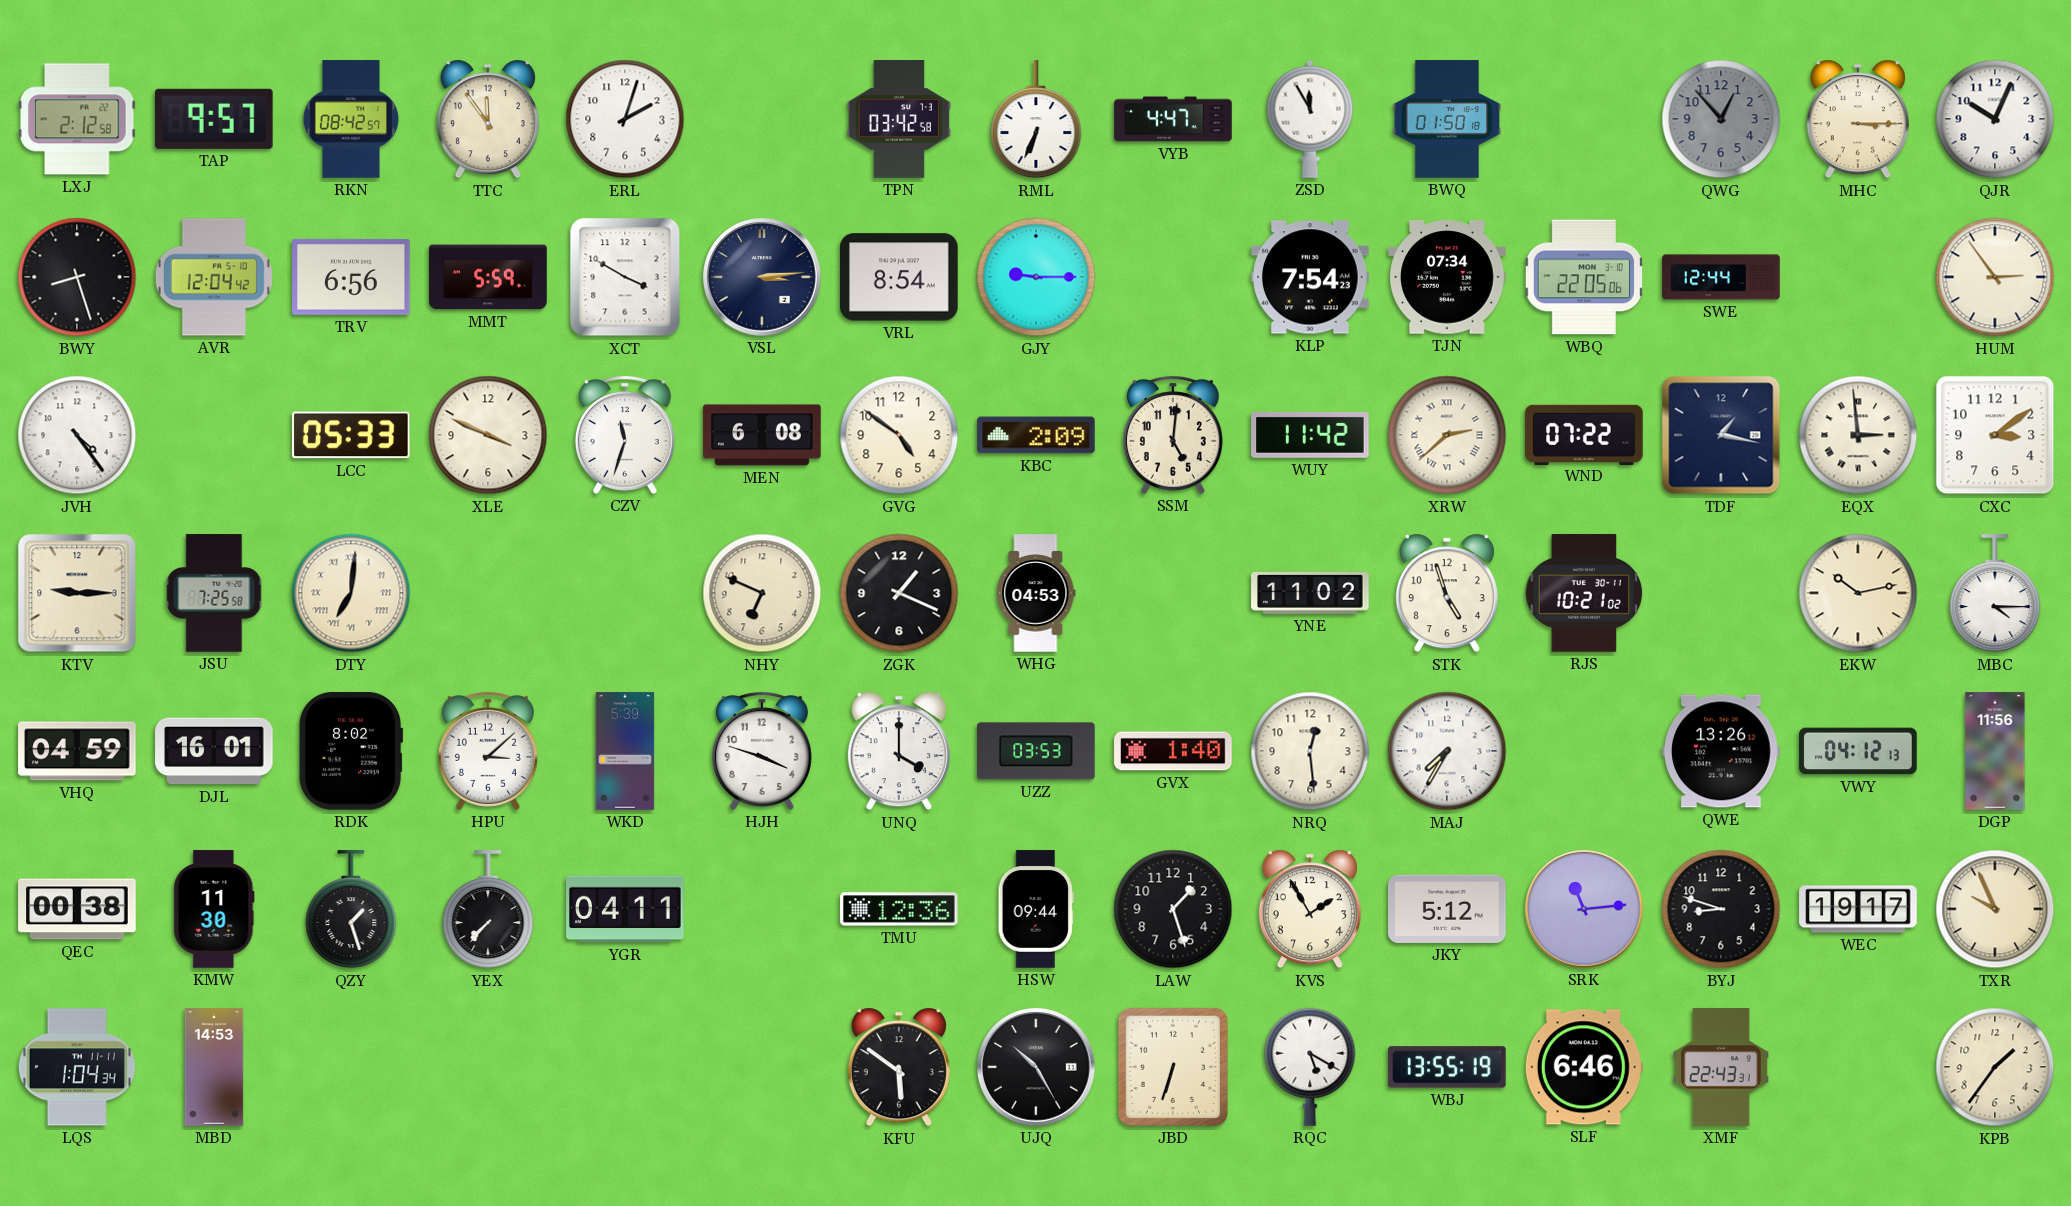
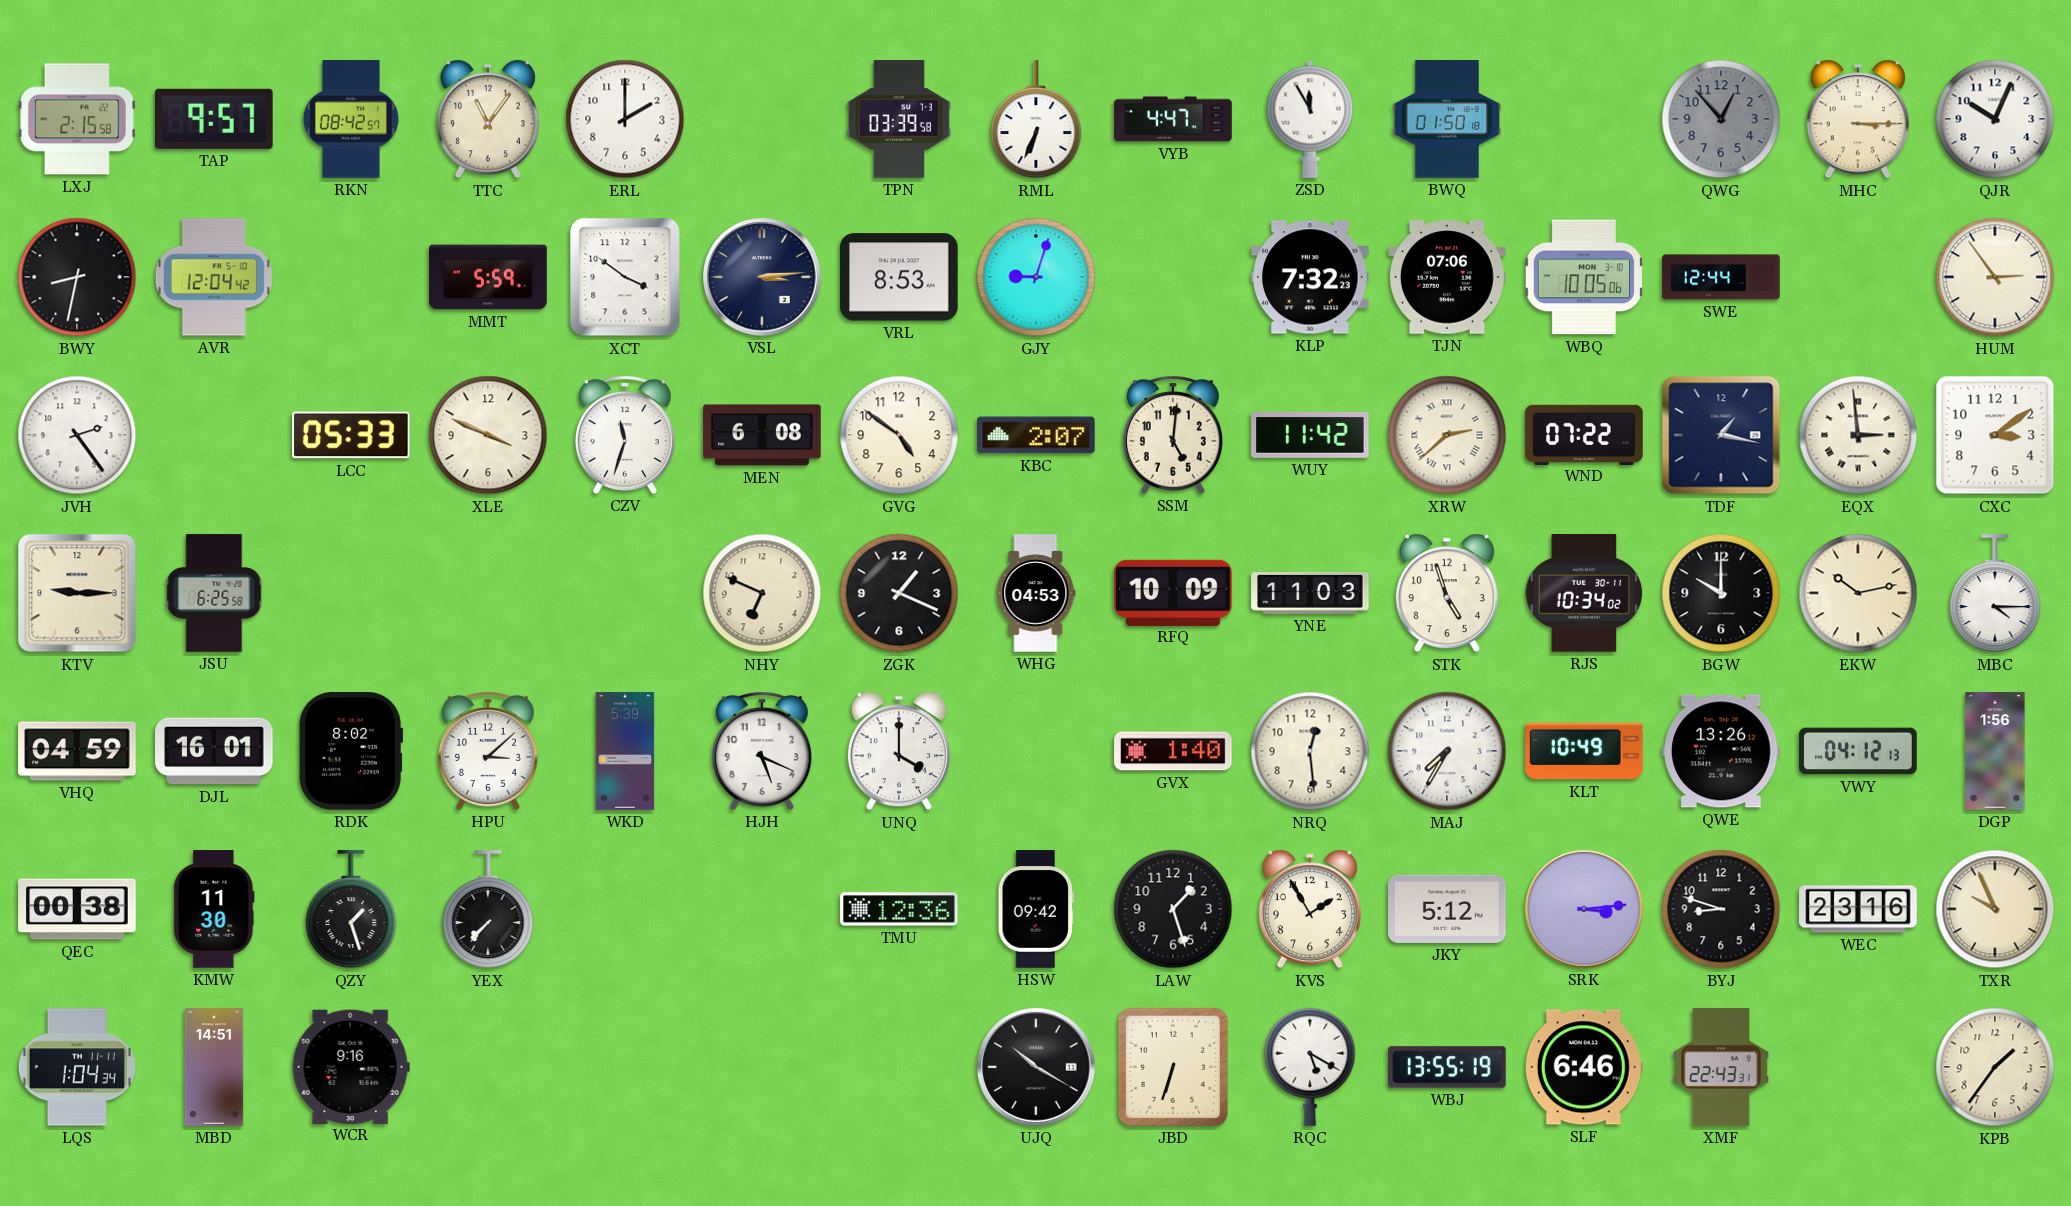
LXJ: 2:12 -> 2:15 (77, 119)
TTC: 11:54 -> 11:06 (488, 119)
ERL: 2:03 -> 2:00 (625, 119)
TPN: 03:42 -> 03:39 (899, 119)
BWY: 8:27 -> 8:32 (77, 277)
TRV: 6:56 -> none (351, 277)
XCT: 3:50 -> 3:51 (625, 277)
VRL: 8:54 -> 8:53 (899, 277)
GJY: 9:15 -> 9:03 (1036, 277)
KLP: 7:54 -> 7:32 (1310, 277)
TJN: 07:34 -> 07:06 (1447, 277)
WBQ: 22:05 -> 10:05 (1583, 277)
JVH: 4:24 -> 2:24 (77, 435)
KBC: 2:09 -> 2:07 (1036, 435)
JSU: 7:25 -> 6:25 (214, 593)
DTY: 7:01 -> none (351, 593)
RFQ: none -> 10:09 (1173, 592)
YNE: 11:02 -> 11:03 (1310, 593)
RJS: 10:21 -> 10:34 (1584, 593)
BGW: none -> 10:00 (1721, 593)
HJH: 3:48 -> 5:19 (762, 751)
UZZ: 03:53 -> none (1036, 751)
KLT: none -> 10:49 (1584, 751)
DGP: 11:56 -> 1:56 (1995, 751)
YGR: 04:11 -> none (625, 909)
HSW: 09:44 -> 09:42 (1036, 909)
SRK: 11:14 -> 3:14 (1584, 909)
WEC: 19:17 -> 23:16 (1858, 909)
MBD: 14:53 -> 14:51 (214, 1067)
WCR: none -> 9:16 (351, 1066)
KFU: 5:51 -> none (899, 1067)
UJQ: 10:25 -> 10:20 (1036, 1067)
